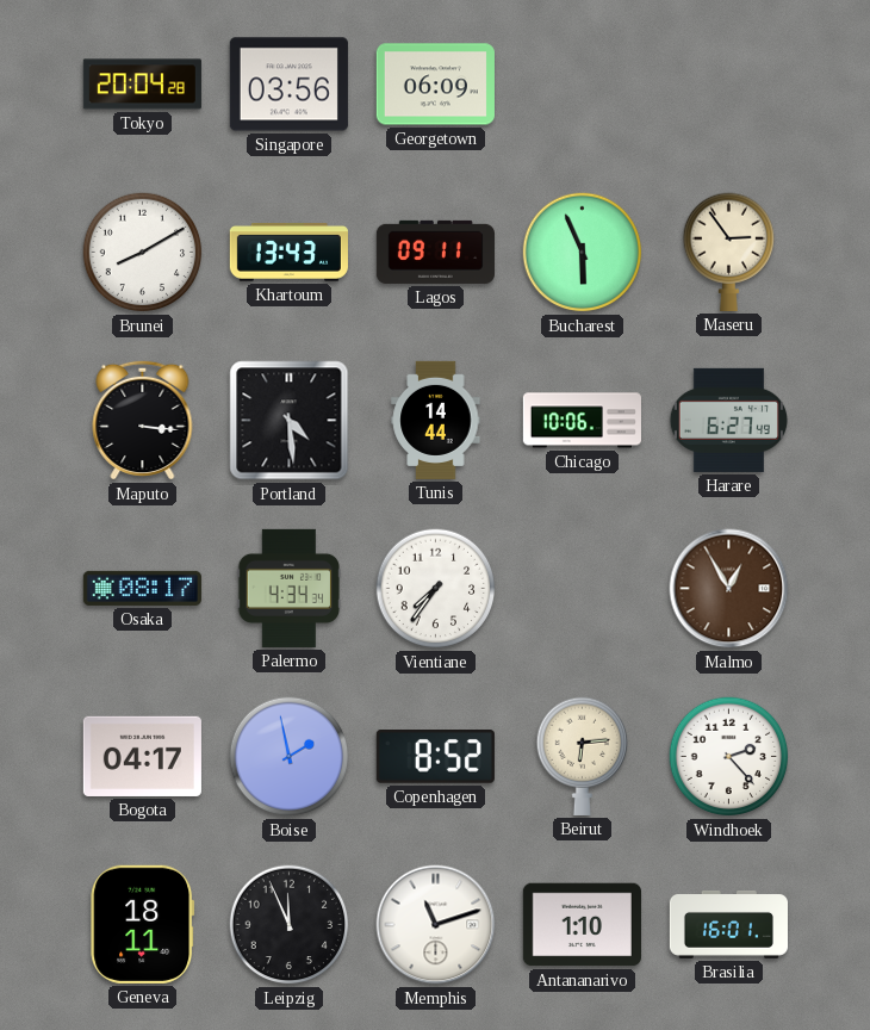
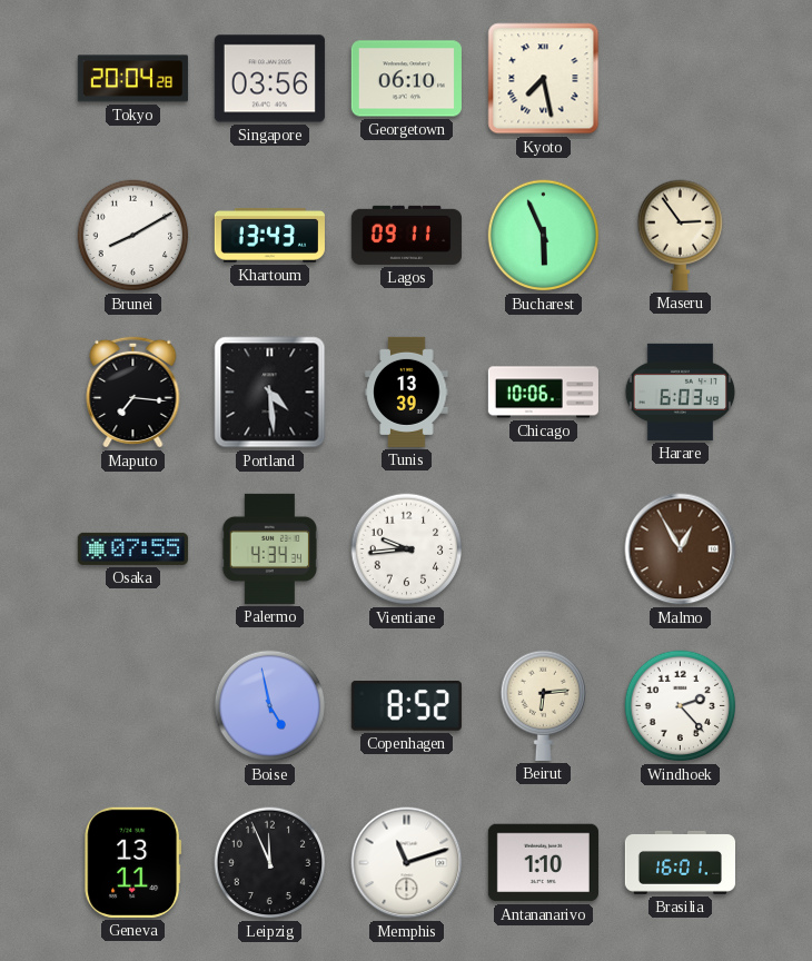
Georgetown: 06:09 -> 06:10 (406, 79)
Kyoto: none -> 7:28 (544, 79)
Maputo: 3:16 -> 7:16 (133, 392)
Tunis: 14:44 -> 13:39 (407, 392)
Harare: 6:27 -> 6:03 (680, 392)
Osaka: 08:17 -> 07:55 (132, 548)
Vientiane: 7:36 -> 9:44 (407, 549)
Bogota: 04:17 -> none (142, 756)
Boise: 1:58 -> 4:58 (270, 706)
Geneva: 18:11 -> 13:11 (133, 862)
